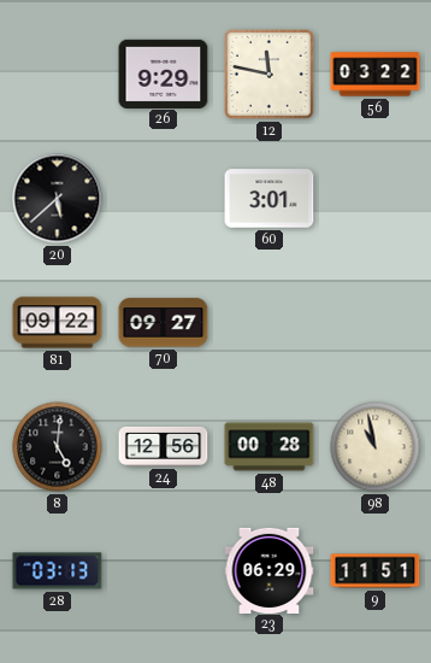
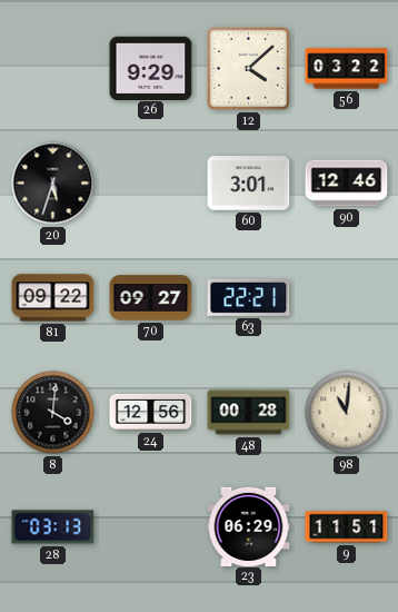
12: 11:47 -> 4:08 (248, 68)
20: 5:38 -> 5:33 (53, 184)
90: none -> 12:46 (347, 184)
63: none -> 22:21 (249, 297)
8: 5:01 -> 4:01 (53, 413)
98: 10:58 -> 11:01 (347, 413)
